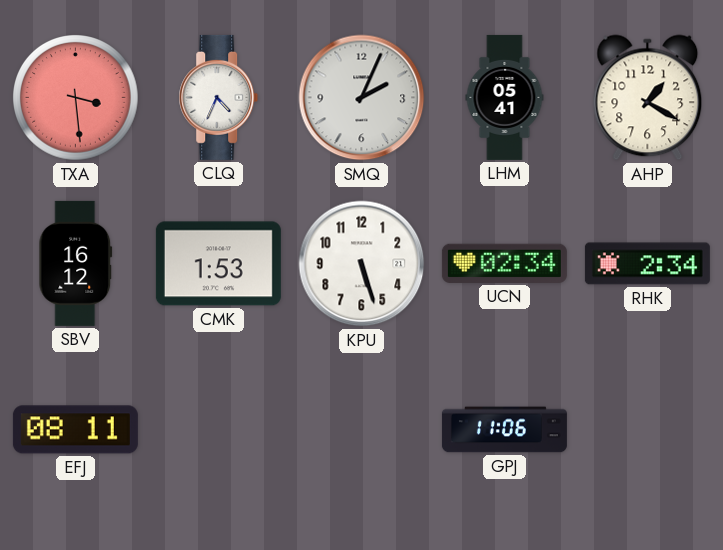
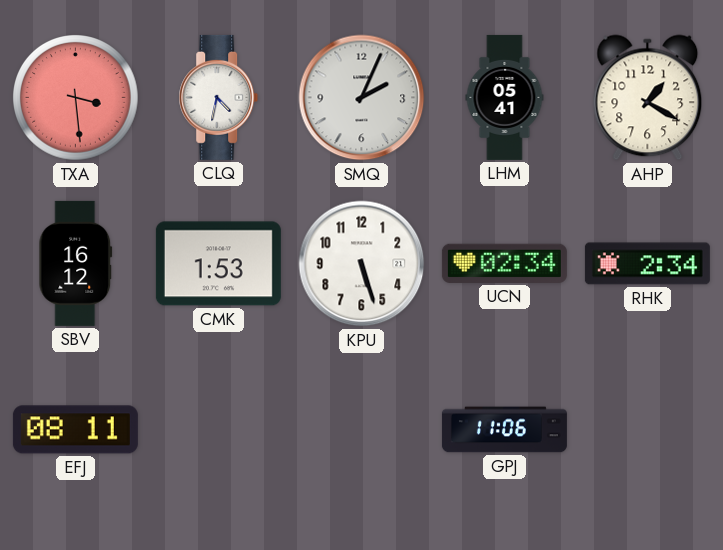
CLQ: 4:34 -> 4:32 (219, 97)
